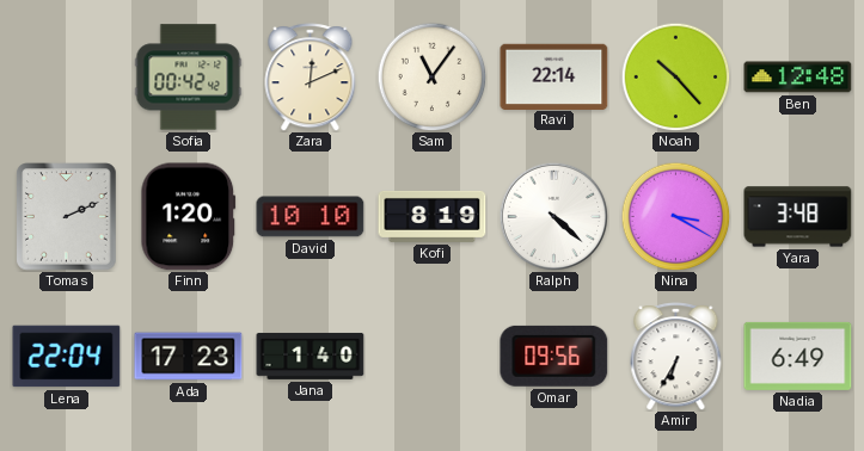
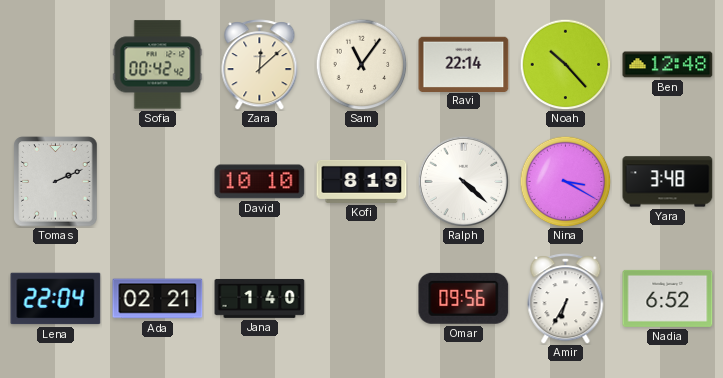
Zara: 12:11 -> 12:08 (260, 65)
Finn: 1:20 -> none (189, 217)
Ada: 17:23 -> 02:21 (158, 299)
Nadia: 6:49 -> 6:52 (668, 298)
